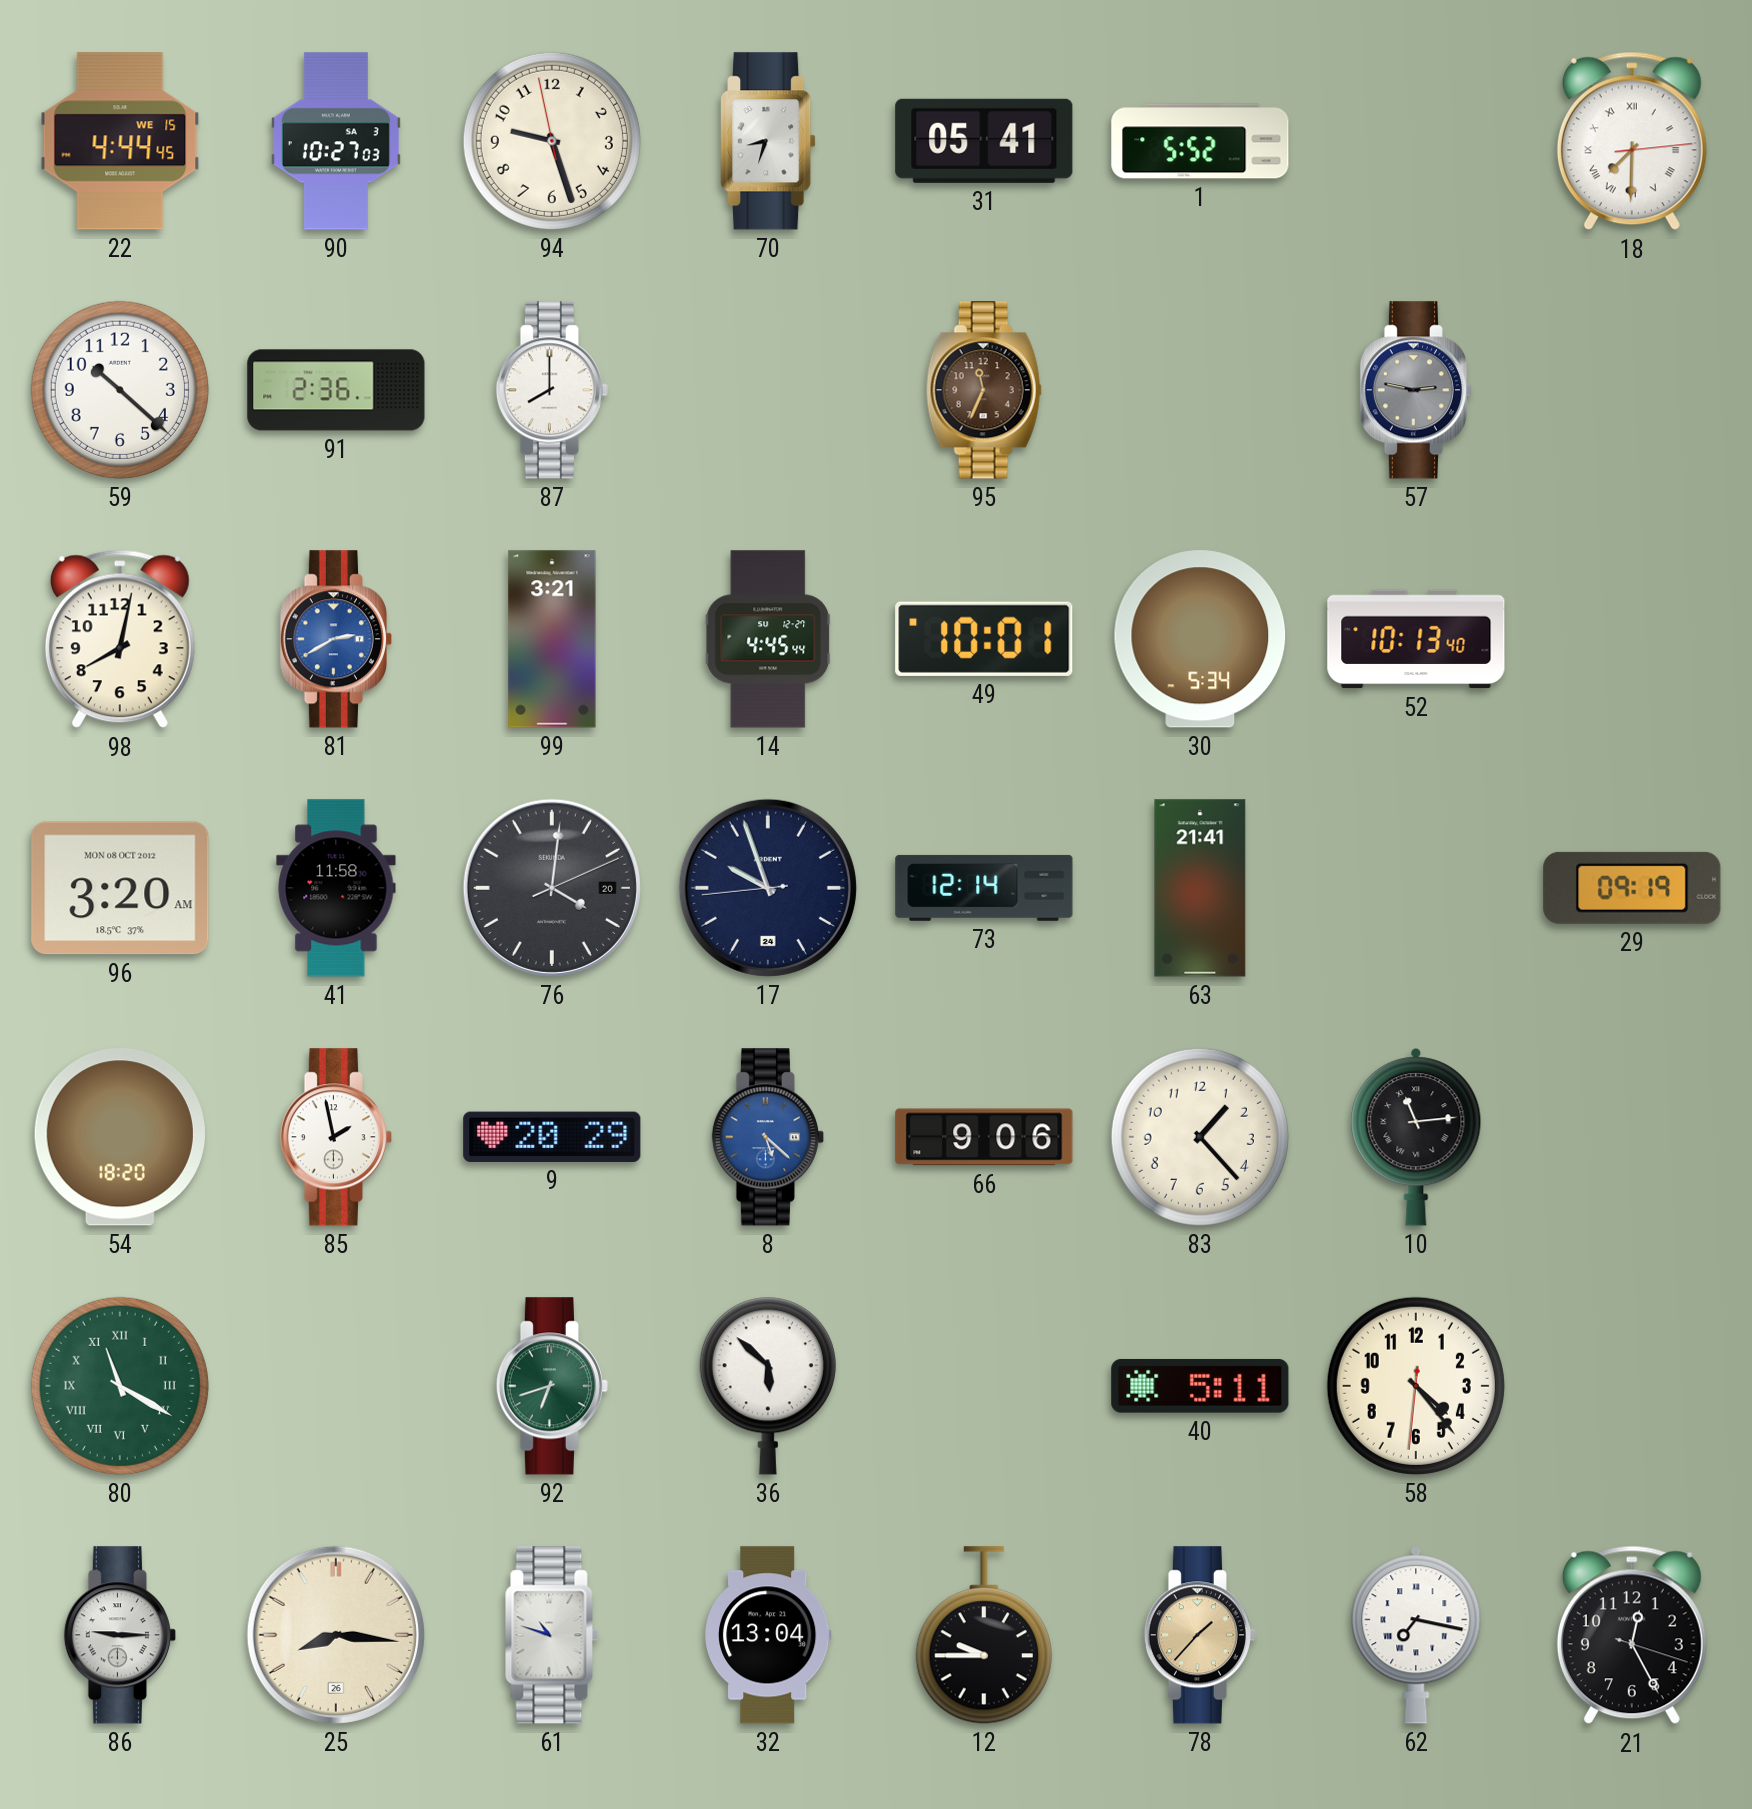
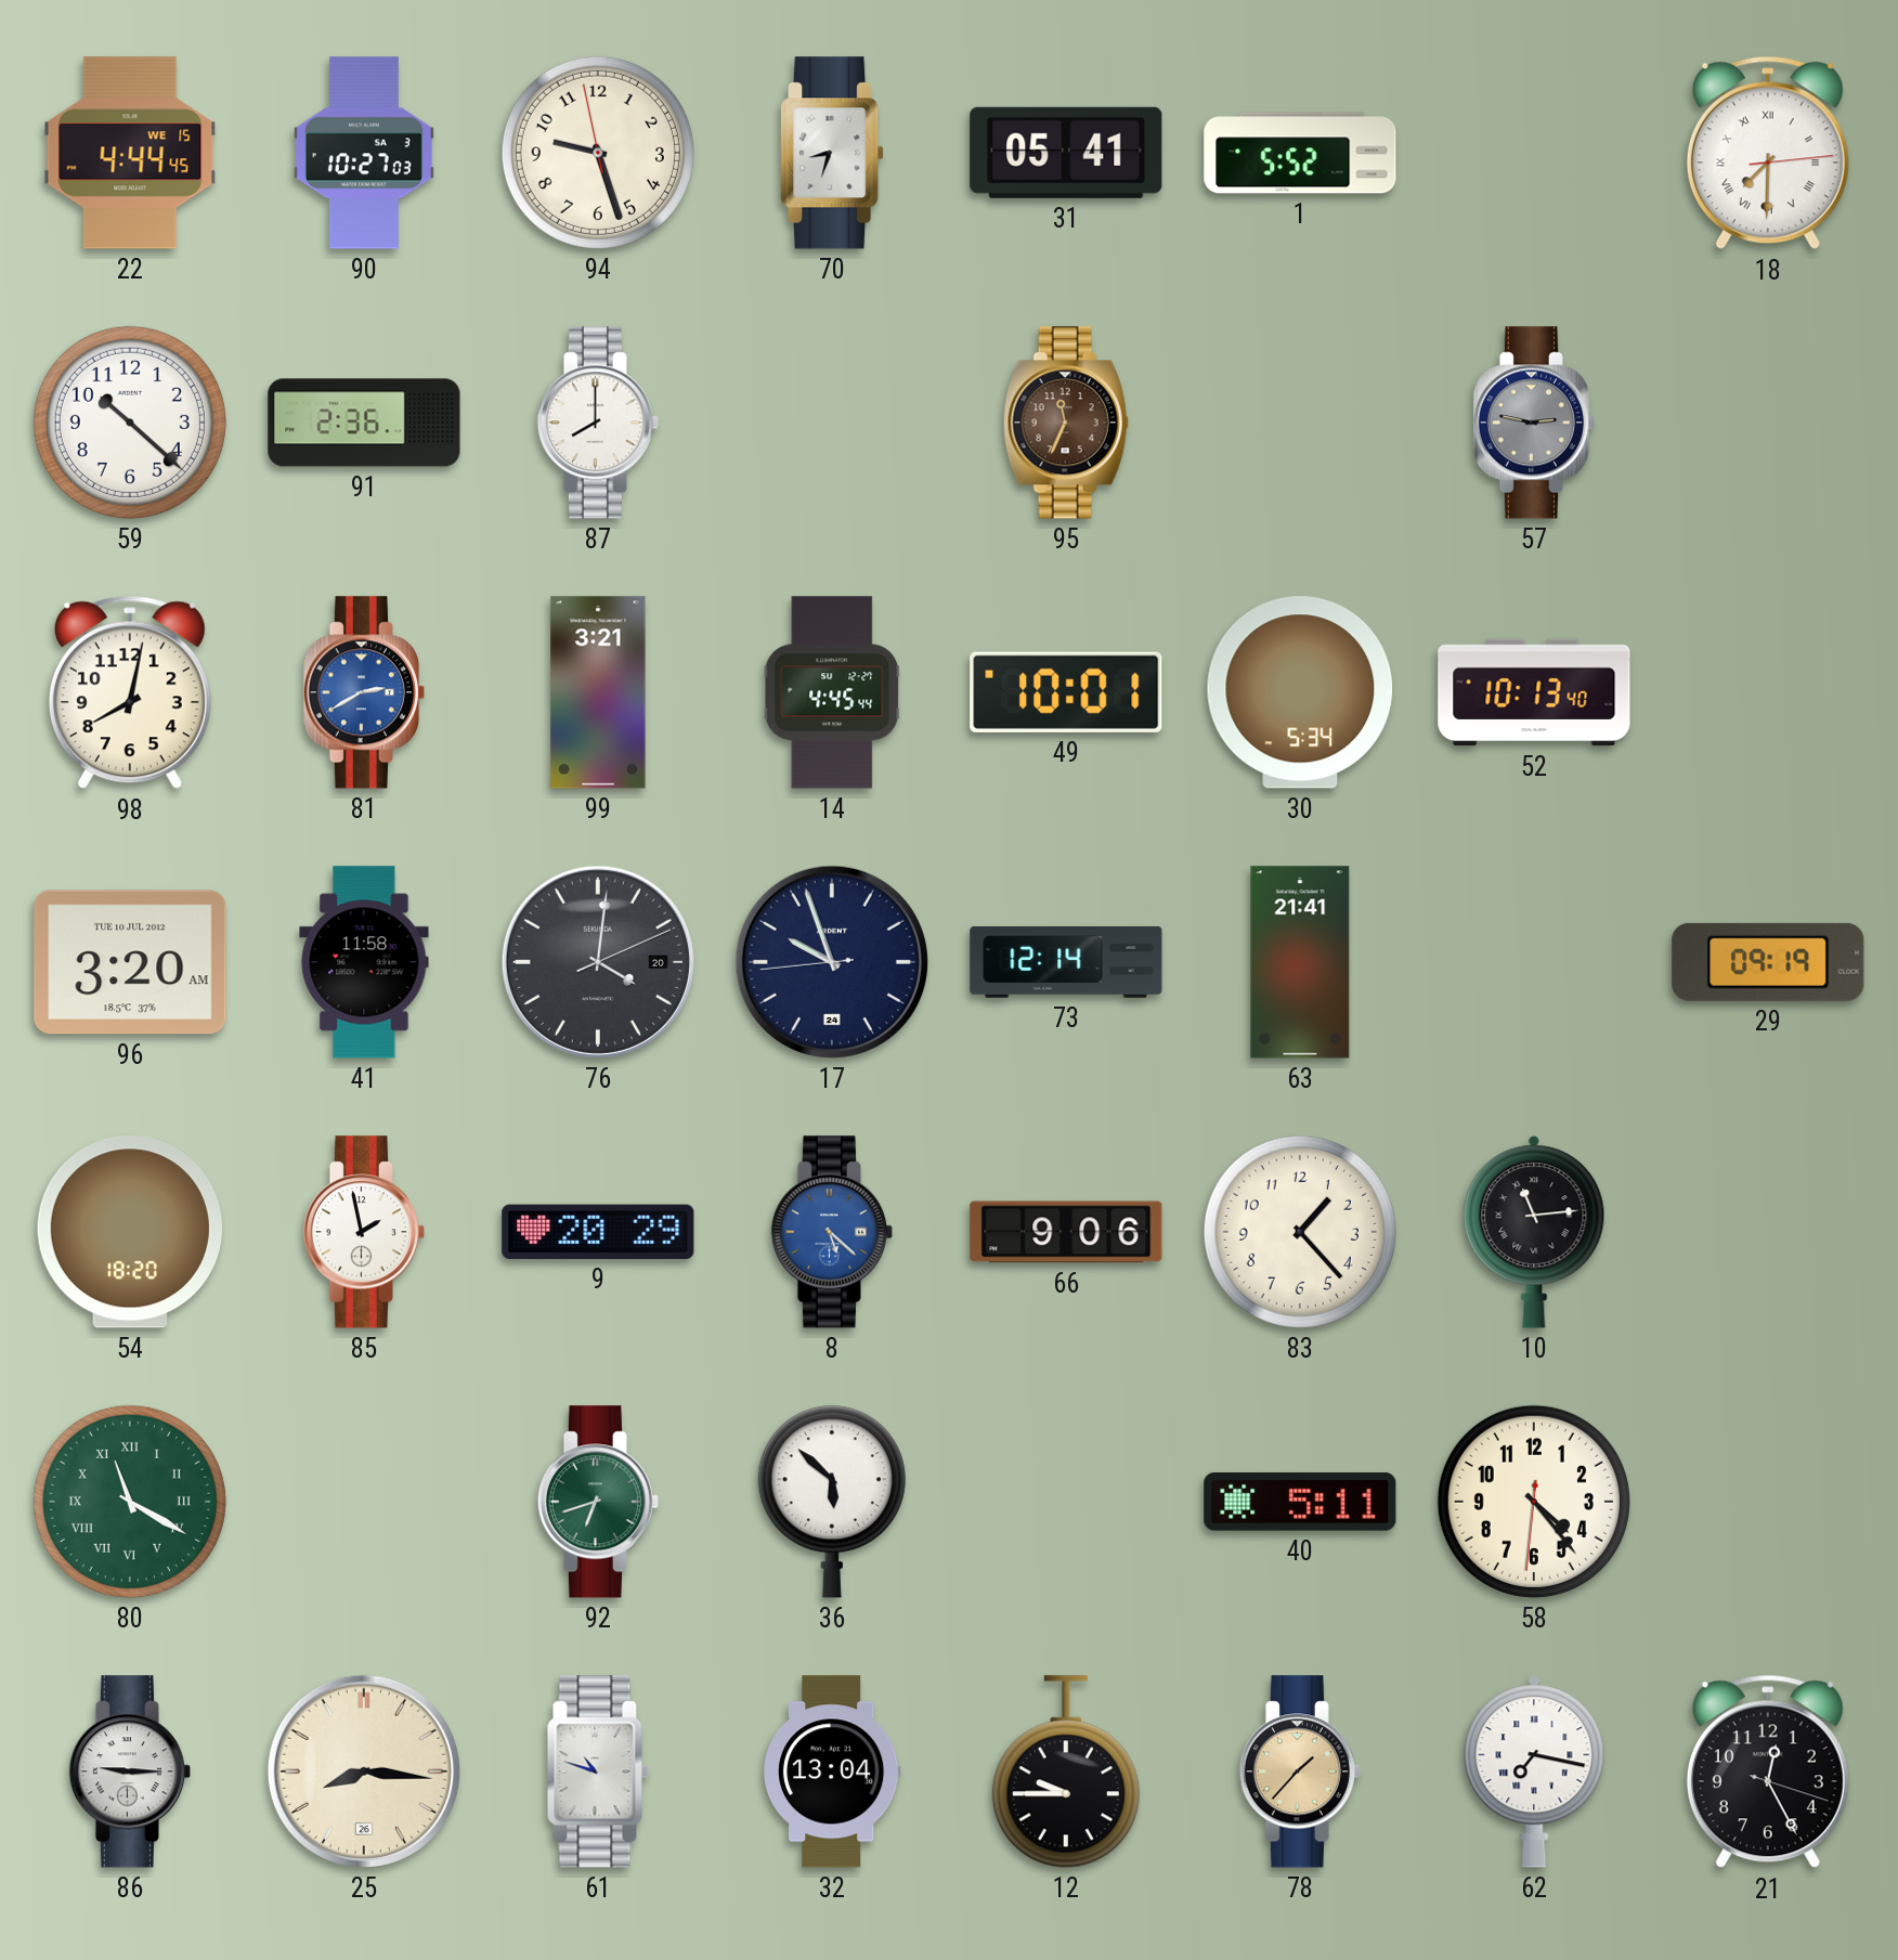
96 date: MON 08 OCT 2012 -> TUE 10 JUL 2012 (130, 962)
